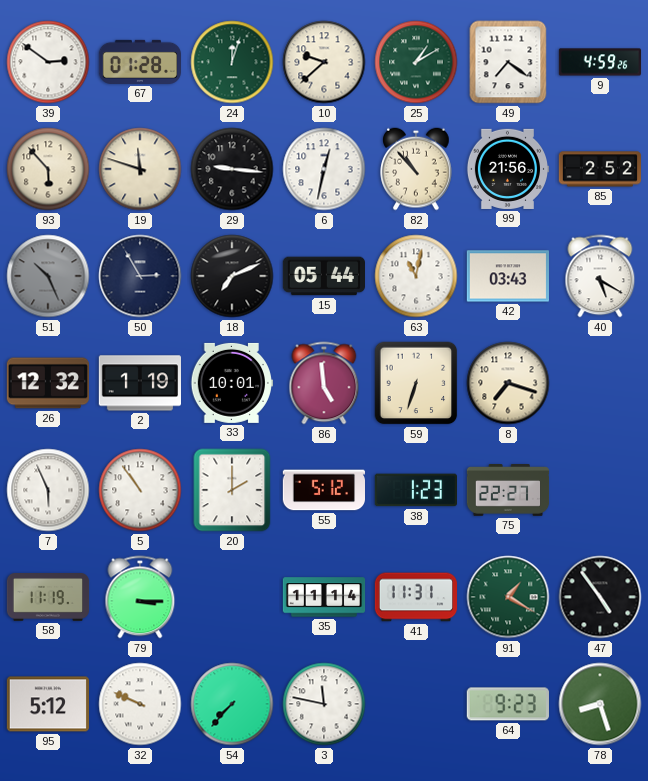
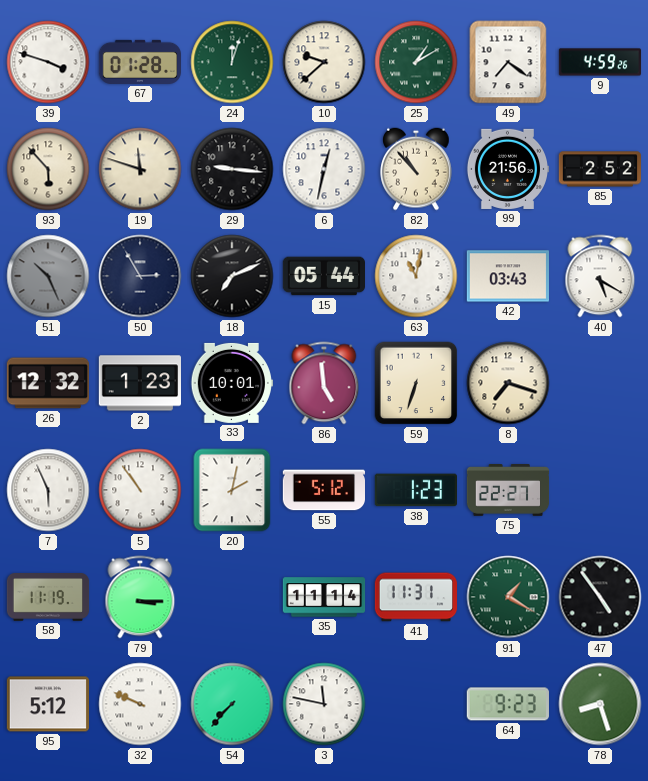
39: 2:51 -> 3:48 (48, 62)
2: 1:19 -> 1:23 (139, 383)
20: 2:00 -> 2:02 (232, 490)
